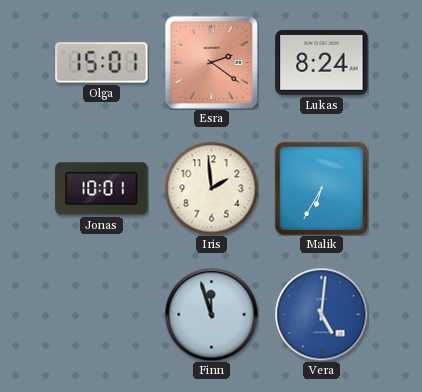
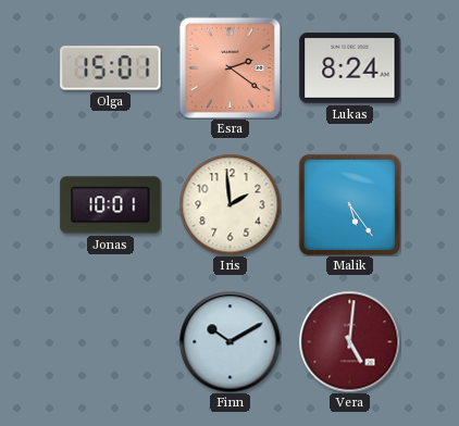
Malik: 6:35 -> 5:24 (349, 204)
Finn: 11:57 -> 10:10 (230, 341)
Vera dial: blue -> burgundy (349, 341)
